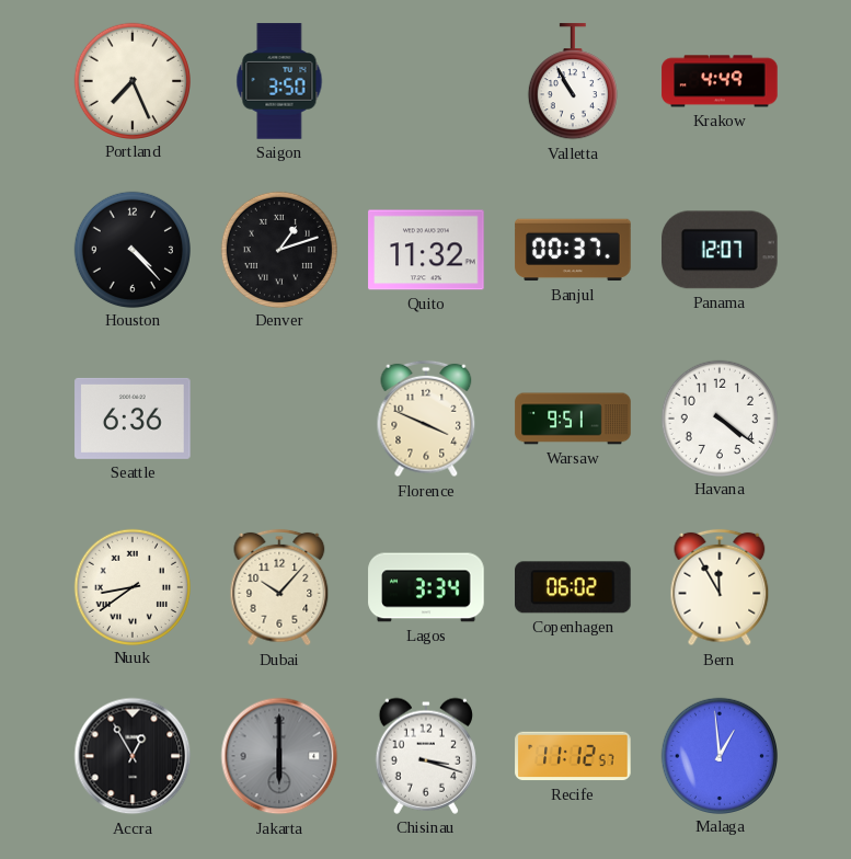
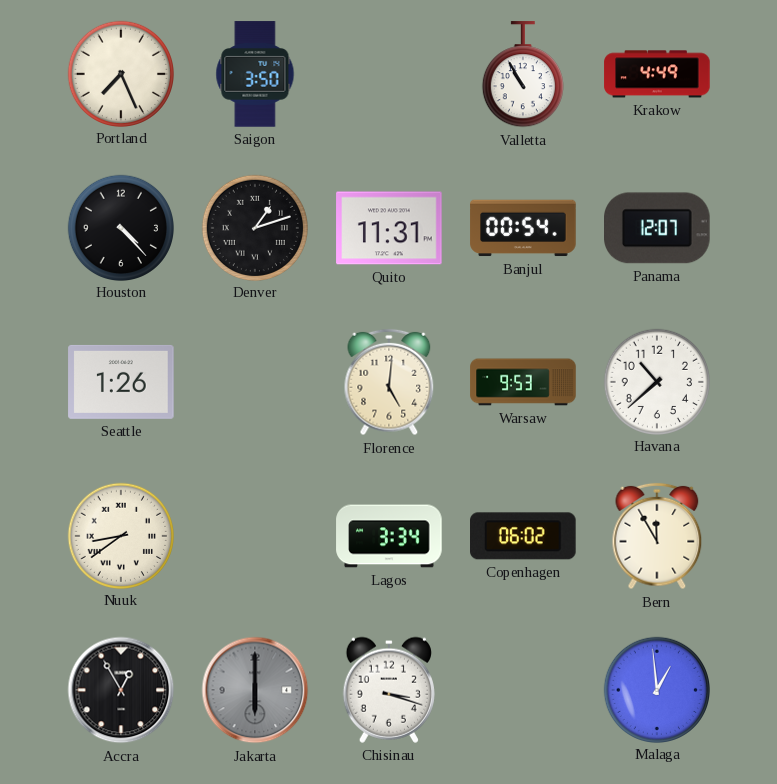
Quito: 11:32 -> 11:31 (389, 228)
Banjul: 00:37 -> 00:54 (523, 228)
Seattle: 6:36 -> 1:26 (121, 382)
Florence: 3:49 -> 5:01 (389, 382)
Warsaw: 9:51 -> 9:53 (523, 382)
Havana: 4:21 -> 10:38 (656, 381)
Dubai: 10:07 -> none (279, 587)
Recife: 11:12 -> none (573, 756)
